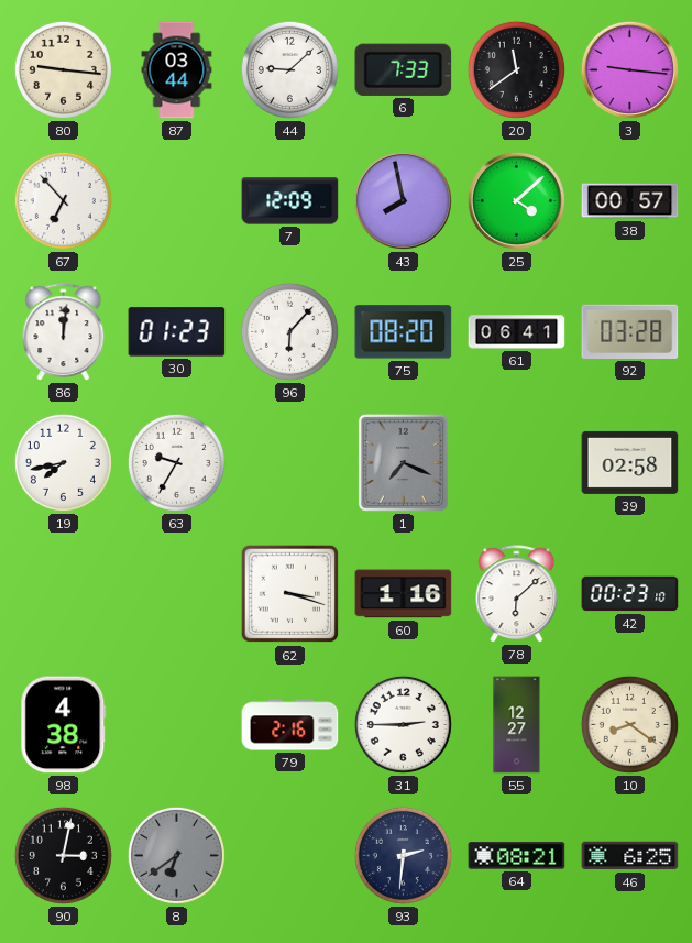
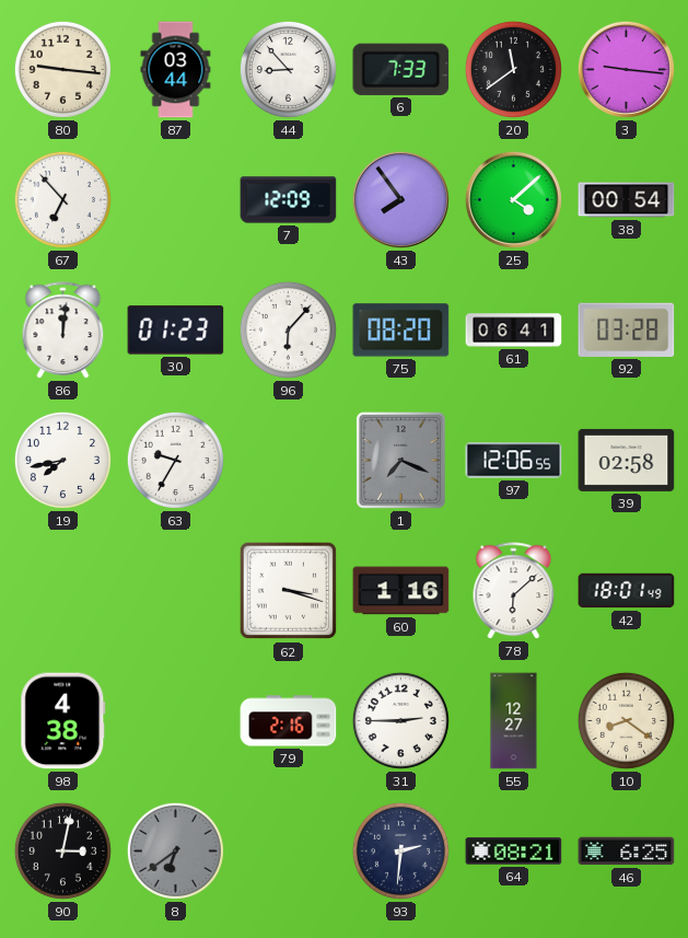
44: 9:08 -> 8:53 (288, 69)
43: 7:58 -> 7:54 (400, 199)
38: 00:57 -> 00:54 (627, 200)
97: none -> 12:06 (514, 461)
42: 00:23 -> 18:01 (627, 591)
